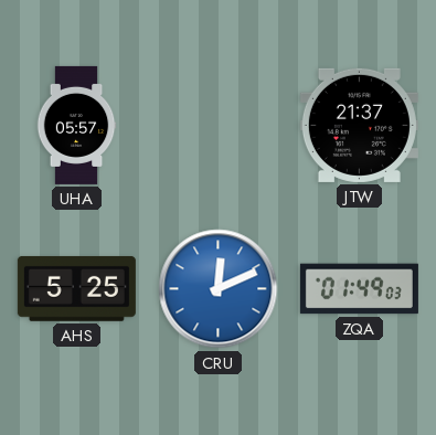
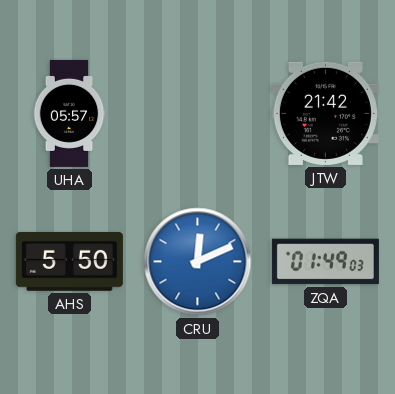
JTW: 21:37 -> 21:42 (325, 113)
AHS: 5:25 -> 5:50 (69, 261)
